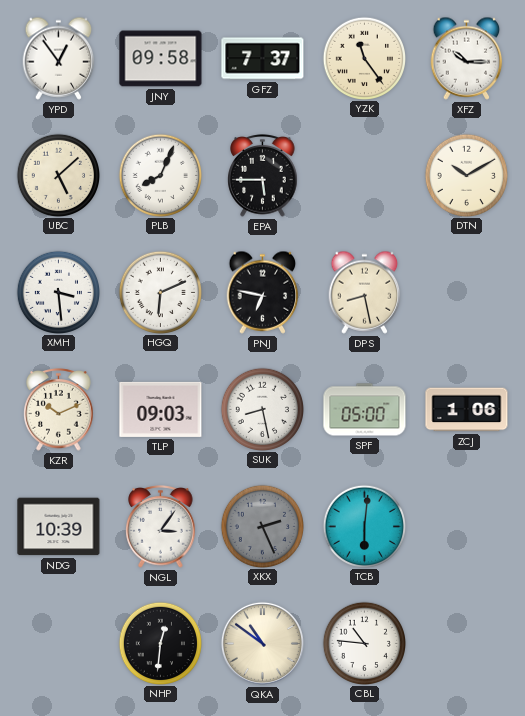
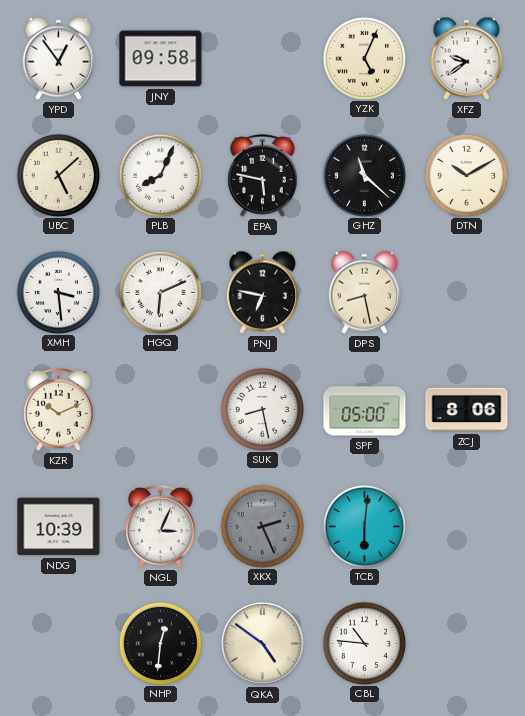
GFZ: 7:37 -> none (263, 59)
YZK: 11:24 -> 5:04 (364, 58)
XFZ: 10:15 -> 9:39 (467, 58)
EPA: 5:45 -> 5:47 (263, 176)
GHZ: none -> 11:22 (364, 175)
TLP: 09:03 -> none (161, 409)
ZCJ: 1:06 -> 8:06 (467, 410)
NGL: 3:06 -> 3:04 (161, 527)
QKA: 10:51 -> 4:51 (262, 643)
